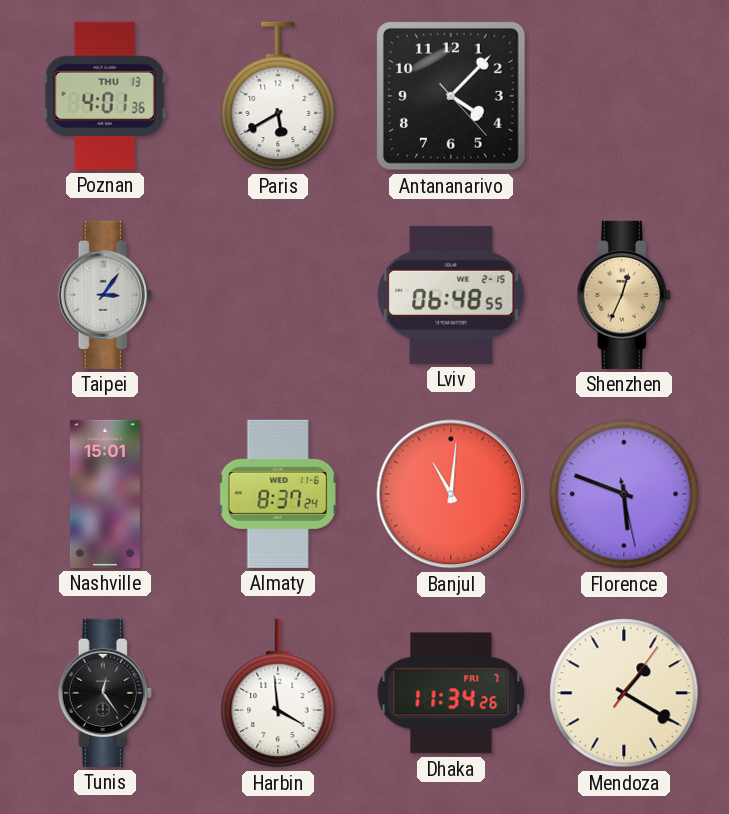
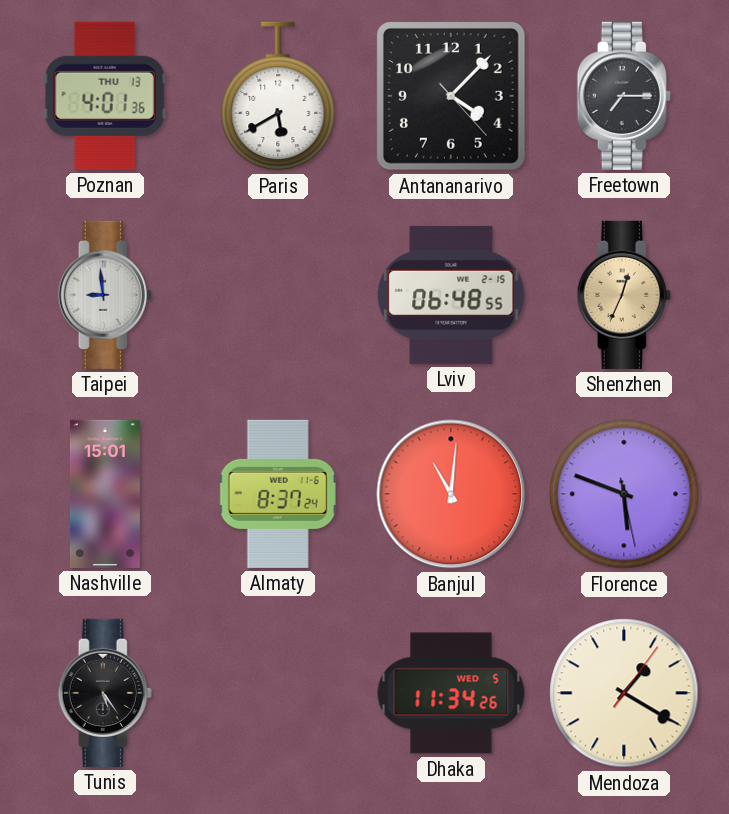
Freetown: none -> 7:15 (624, 96)
Taipei: 3:06 -> 8:59 (105, 295)
Tunis: 12:24 -> 5:24 (105, 693)
Harbin: 3:59 -> none (278, 693)
Dhaka date: FRI 7 -> WED 5 (451, 693)
